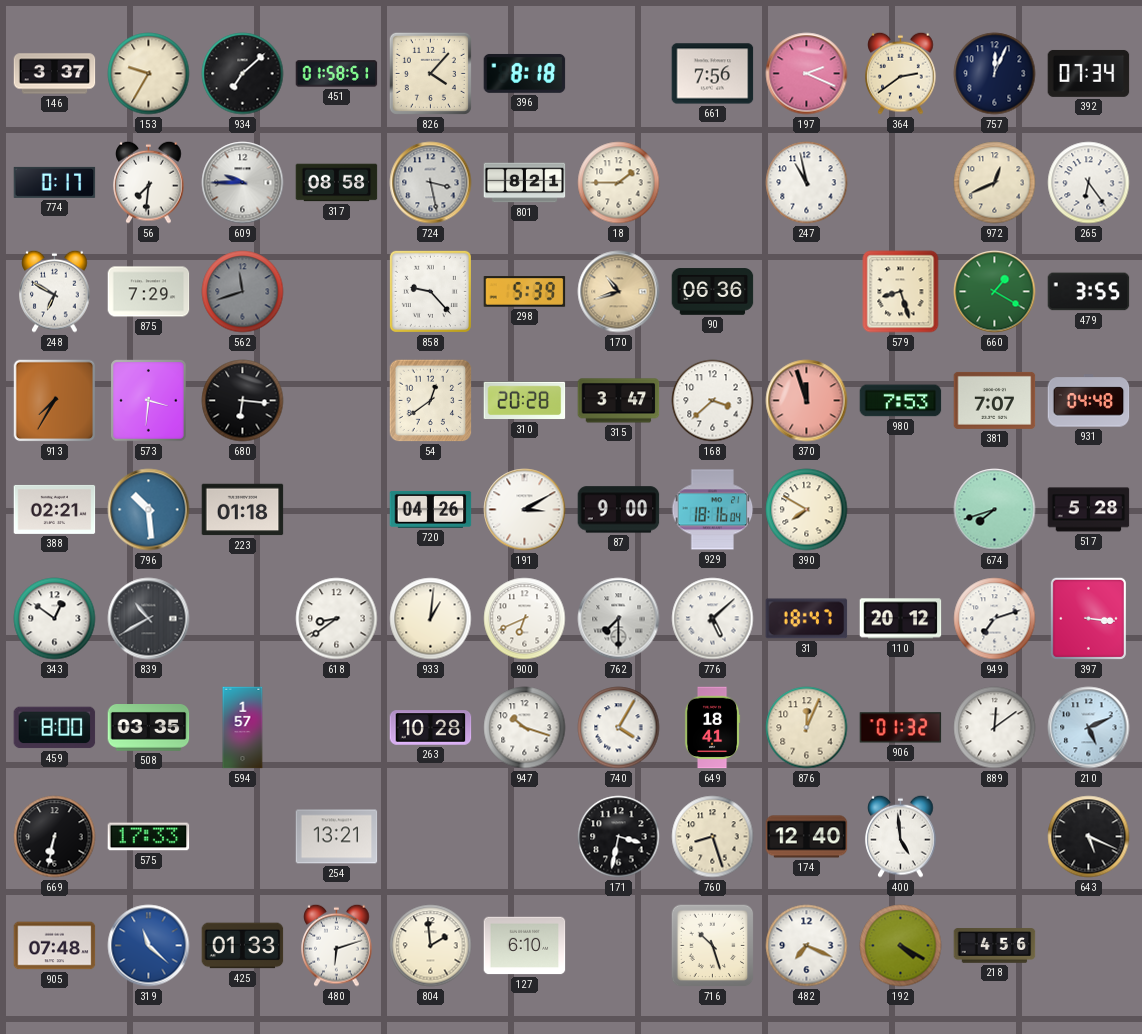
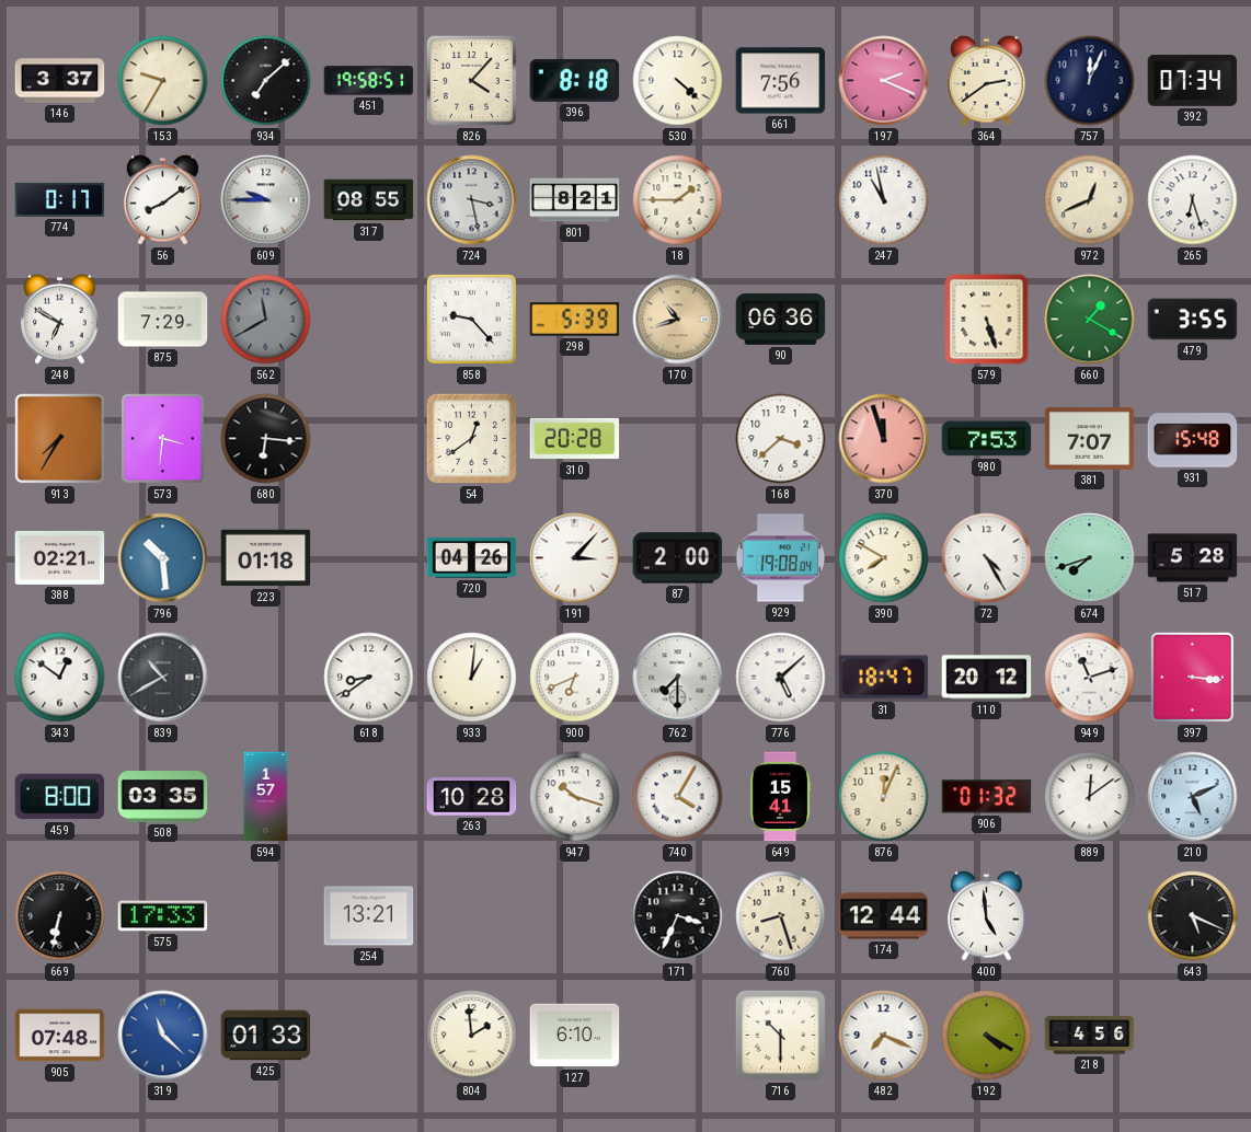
451: 01:58 -> 19:58 (369, 81)
530: none -> 4:22 (678, 81)
56: 7:31 -> 8:09 (163, 199)
317: 08:58 -> 08:55 (369, 200)
265: 6:24 -> 6:27 (1193, 200)
562: 11:42 -> 11:40 (266, 320)
579: 8:27 -> 5:27 (987, 320)
315: 3:47 -> none (619, 401)
931: 04:48 -> 15:48 (1193, 439)
191: 3:10 -> 3:07 (575, 558)
87: 9:00 -> 2:00 (678, 558)
929: 18:16 -> 19:08 (781, 558)
72: none -> 4:25 (987, 558)
949: 7:12 -> 11:12 (1090, 678)
649: 18:41 -> 15:41 (780, 797)
171: 3:32 -> 3:34 (678, 916)
174: 12:40 -> 12:44 (884, 916)
480: 6:12 -> none (337, 945)
716: 10:27 -> 10:30 (781, 1036)
